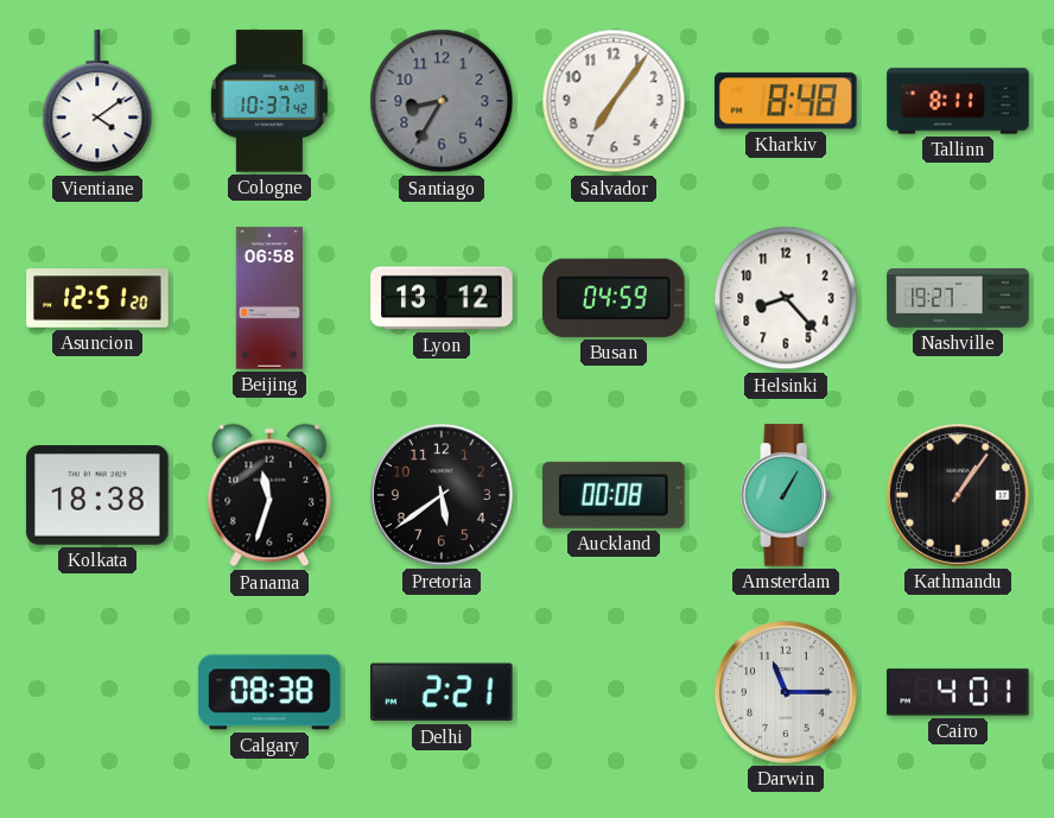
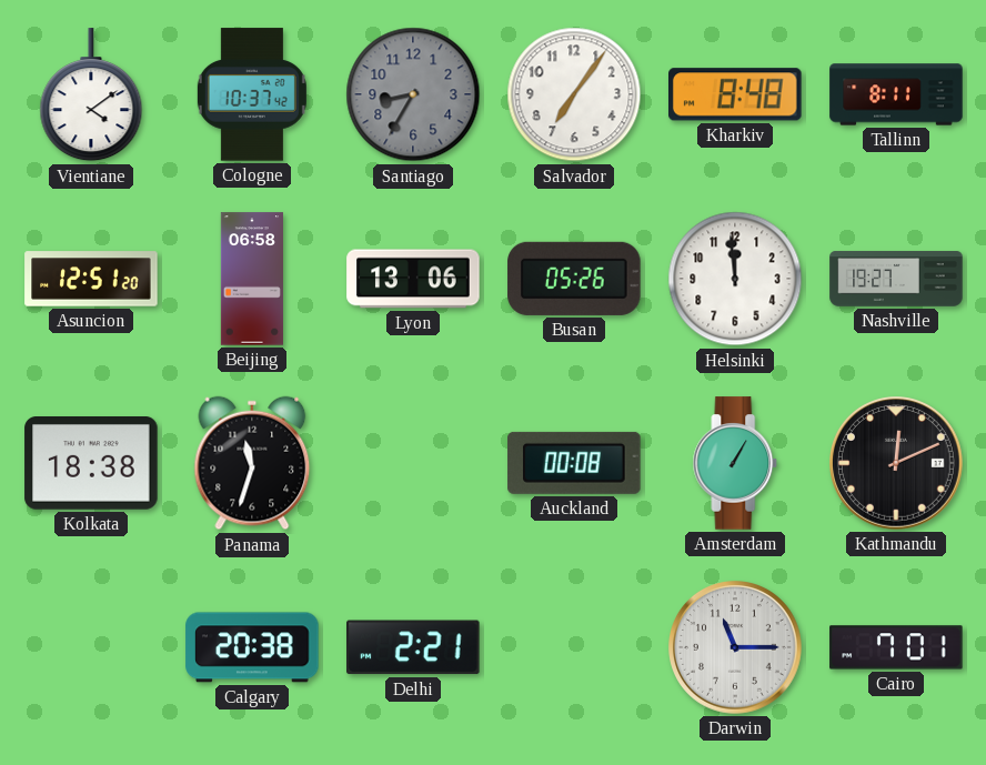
Lyon: 13:12 -> 13:06 (413, 279)
Busan: 04:59 -> 05:26 (574, 279)
Helsinki: 8:23 -> 11:59 (735, 279)
Pretoria: 5:39 -> none (443, 496)
Kathmandu: 1:06 -> 12:11 (897, 464)
Calgary: 08:38 -> 20:38 (252, 647)
Cairo: 4:01 -> 7:01 (896, 647)
